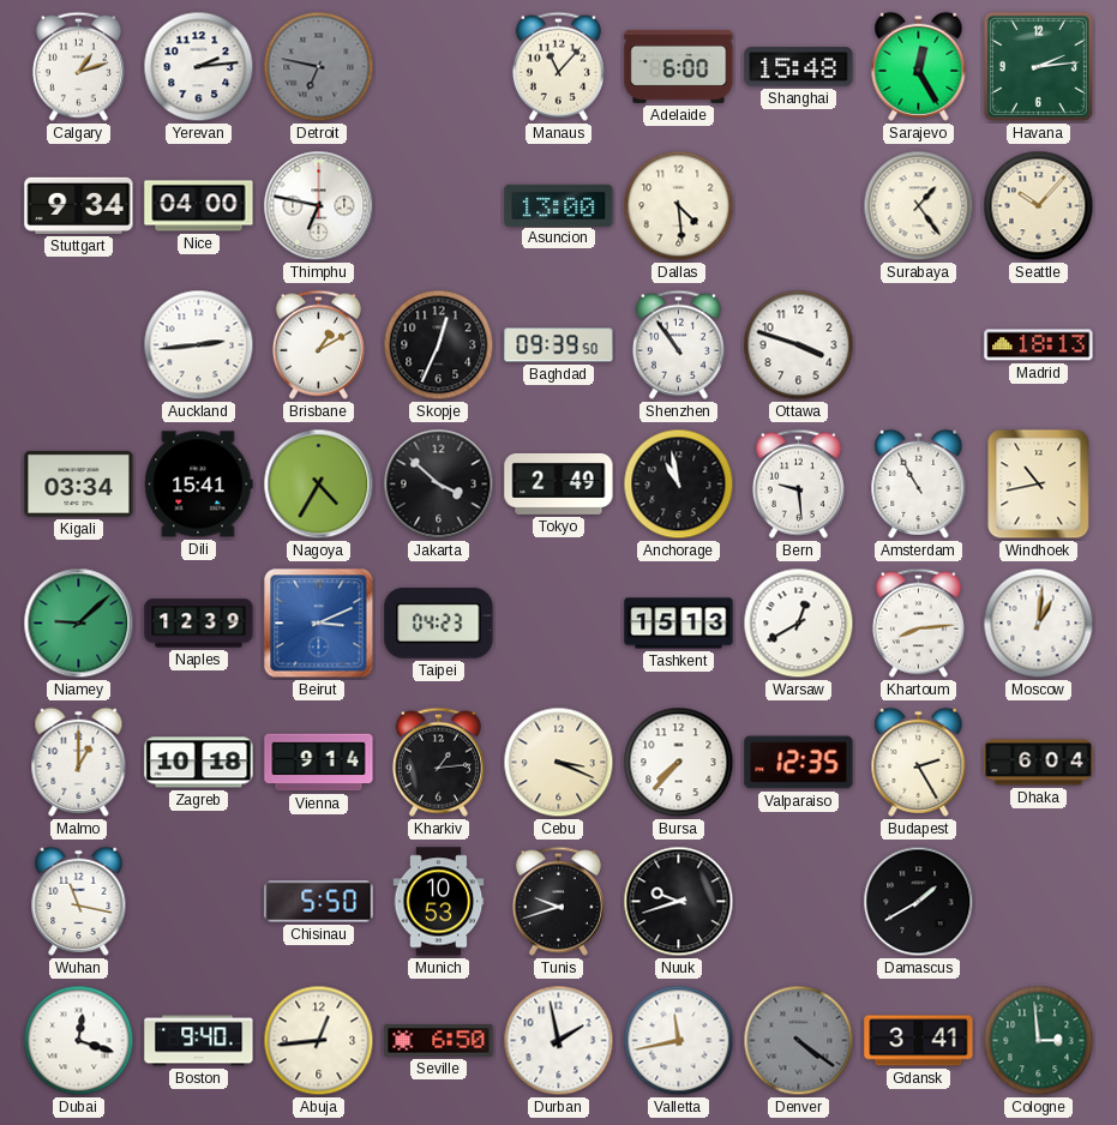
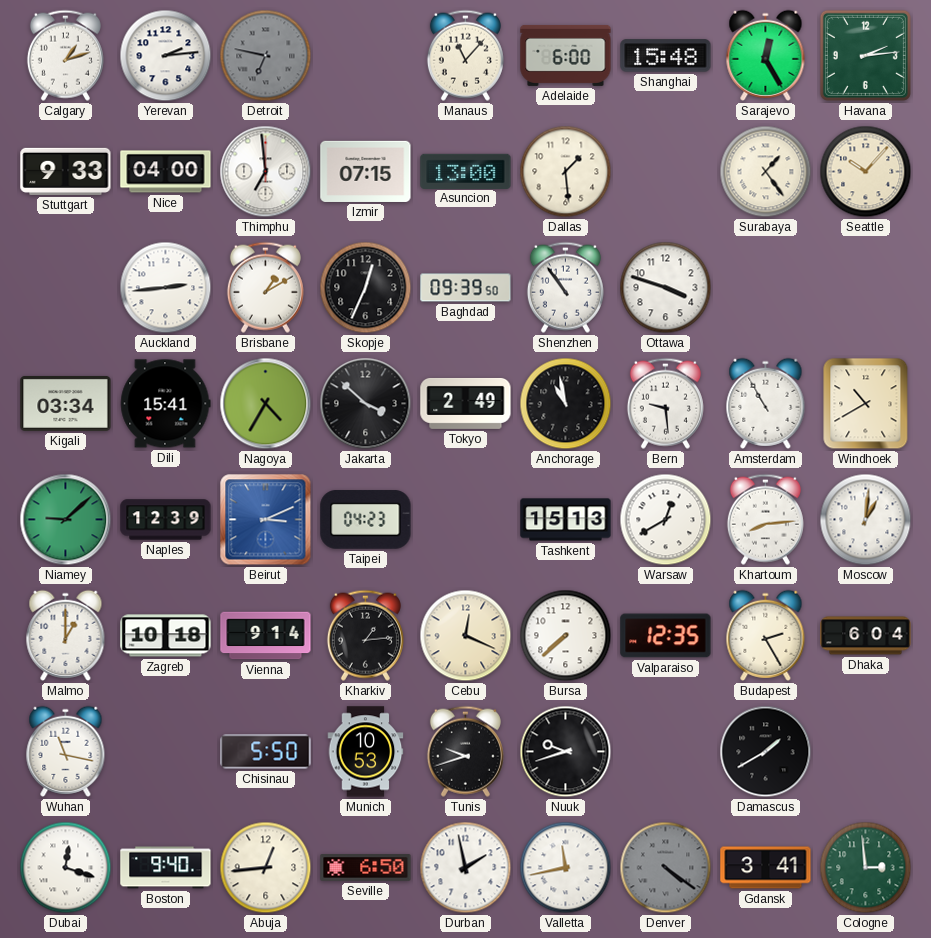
Stuttgart: 9:34 -> 9:33 (66, 171)
Thimphu: 6:47 -> 6:59 (266, 172)
Izmir: none -> 07:15 (366, 171)
Dallas: 4:29 -> 1:29 (566, 172)
Madrid: 18:13 -> none (1039, 345)
Windhoek: 10:43 -> 10:40 (866, 404)
Cebu: 3:19 -> 12:19 (466, 636)
Bursa: 7:37 -> 7:38 (566, 636)
